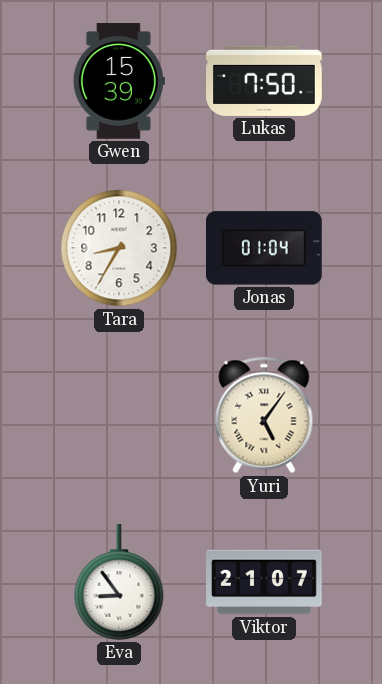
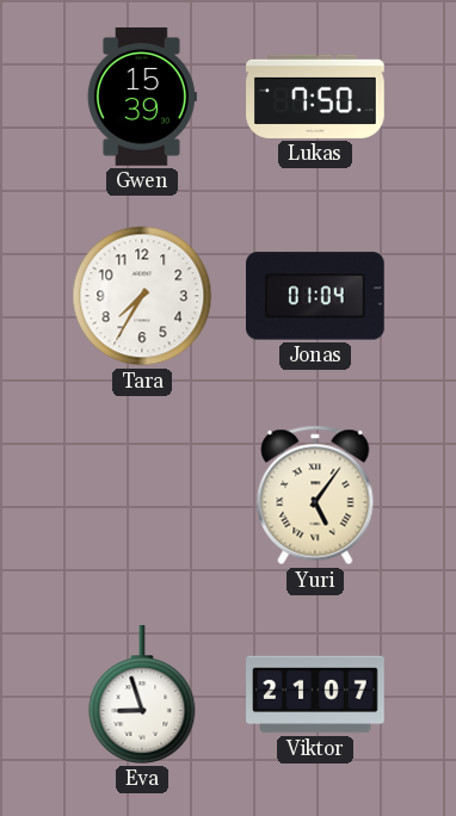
Tara: 8:35 -> 7:35 (142, 296)
Eva: 8:54 -> 8:57 (142, 696)
